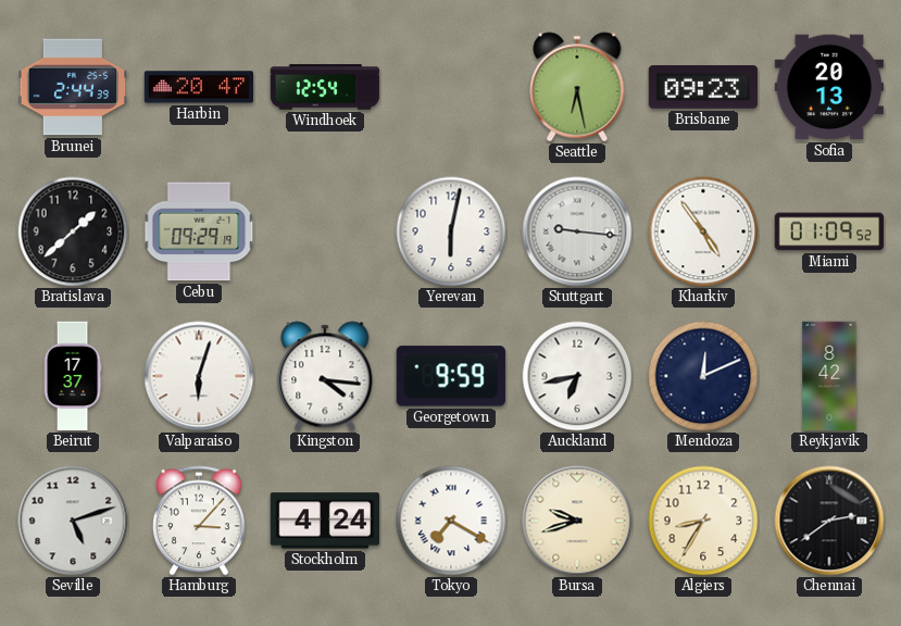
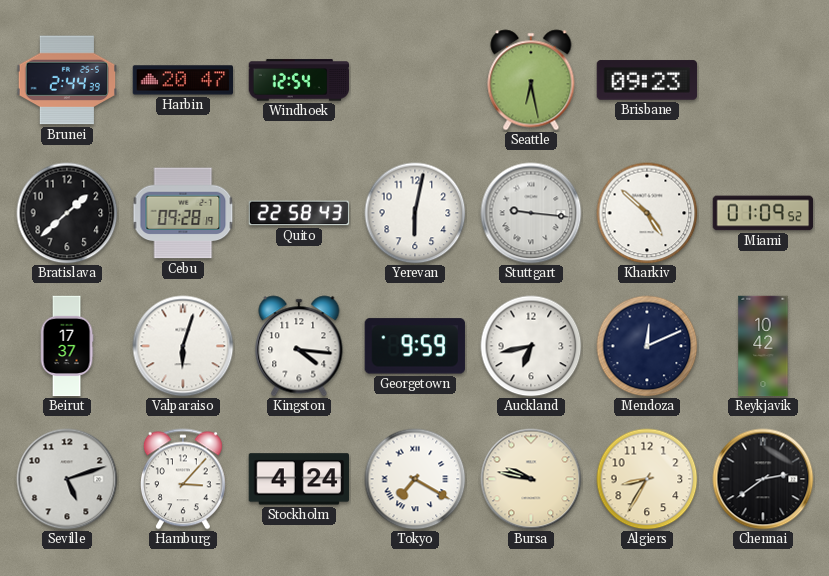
Sofia: 20:13 -> none (829, 87)
Cebu: 09:29 -> 09:28 (183, 213)
Quito: none -> 22:58 (299, 213)
Kharkiv: 4:54 -> 4:52 (647, 213)
Reykjavik: 8:42 -> 10:42 (763, 346)
Bursa: 9:42 -> 9:47 (531, 479)
